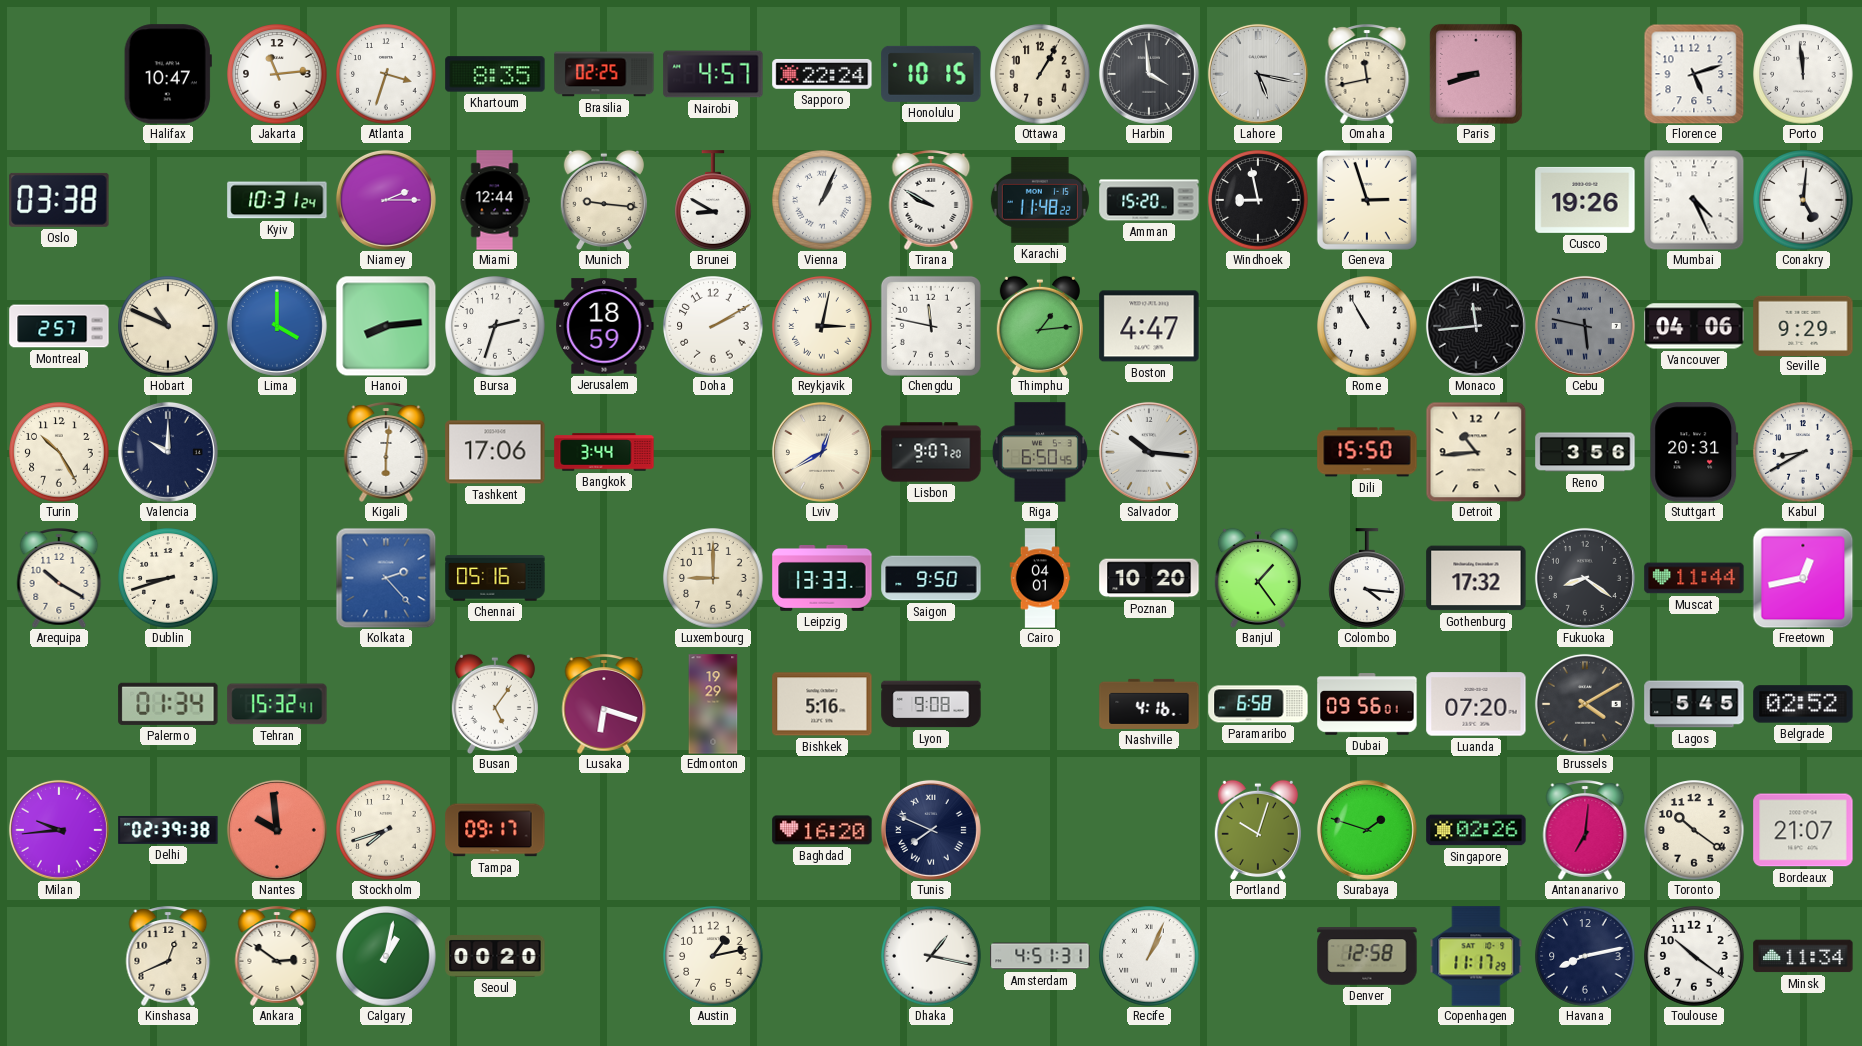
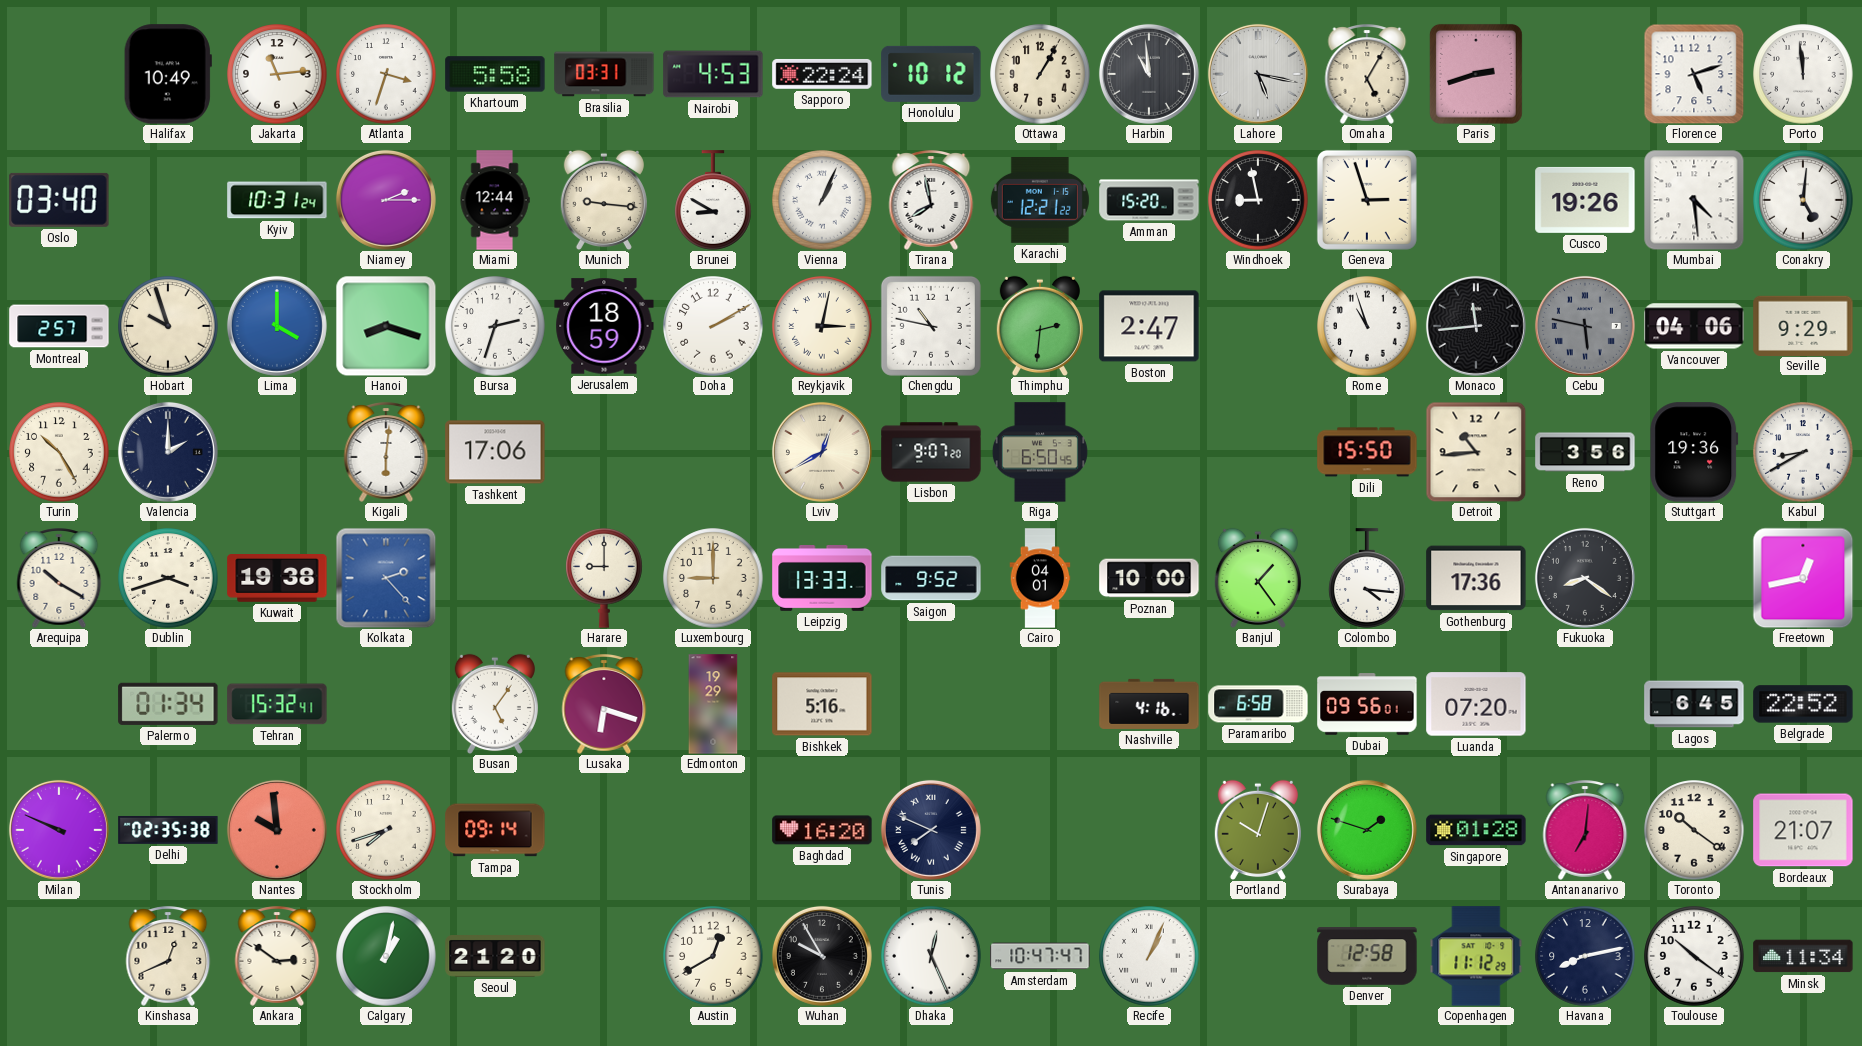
Halifax: 10:47 -> 10:49 (168, 74)
Khartoum: 8:35 -> 5:58 (495, 74)
Brasilia: 02:25 -> 03:31 (604, 74)
Nairobi: 4:57 -> 4:53 (713, 74)
Honolulu: 10:15 -> 10:12 (931, 74)
Harbin: 3:59 -> 10:59 (1149, 74)
Omaha: 11:43 -> 5:05 (1367, 74)
Paris: 8:42 -> 2:42 (1476, 74)
Oslo: 03:38 -> 03:40 (59, 200)
Tirana: 9:50 -> 7:58 (931, 200)
Karachi: 11:48 -> 12:21 (1040, 200)
Mumbai: 4:26 -> 4:29 (1694, 200)
Hobart: 10:49 -> 9:57 (168, 326)
Hanoi: 8:14 -> 8:18 (386, 326)
Chengdu: 11:47 -> 10:47 (931, 326)
Thimphu: 1:14 -> 2:31 (1040, 326)
Boston: 4:47 -> 2:47 (1149, 326)
Rome: 10:55 -> 10:57 (1367, 326)
Valencia: 10:00 -> 2:00 (168, 452)
Bangkok: 3:44 -> none (604, 452)
Salvador: 10:16 -> none (1149, 452)
Stuttgart: 20:31 -> 19:36 (1694, 452)
Dublin: 8:42 -> 3:42 (168, 578)
Kuwait: none -> 19:38 (277, 579)
Chennai: 05:16 -> none (495, 578)
Harare: none -> 9:00 (604, 578)
Saigon: 9:50 -> 9:52 (931, 578)
Poznan: 10:20 -> 10:00 (1149, 578)
Gothenburg: 17:32 -> 17:36 (1476, 578)
Muscat: 11:44 -> none (1694, 578)
Lyon: 9:08 -> none (931, 704)
Brussels: 4:10 -> none (1585, 704)
Lagos: 5:45 -> 6:45 (1694, 704)
Belgrade: 02:52 -> 22:52 (1803, 704)
Milan: 9:44 -> 9:49 (59, 830)
Delhi: 02:39 -> 02:35 (168, 830)
Tampa: 09:17 -> 09:14 (495, 830)
Singapore: 02:26 -> 01:28 (1476, 830)
Seoul: 00:20 -> 21:20 (495, 957)
Austin: 1:13 -> 12:40 (713, 956)
Wuhan: none -> 9:55 (822, 956)
Dhaka: 1:17 -> 12:26 (931, 956)
Amsterdam: 4:51 -> 10:47 (1040, 956)
Copenhagen: 11:17 -> 11:12 (1476, 956)
